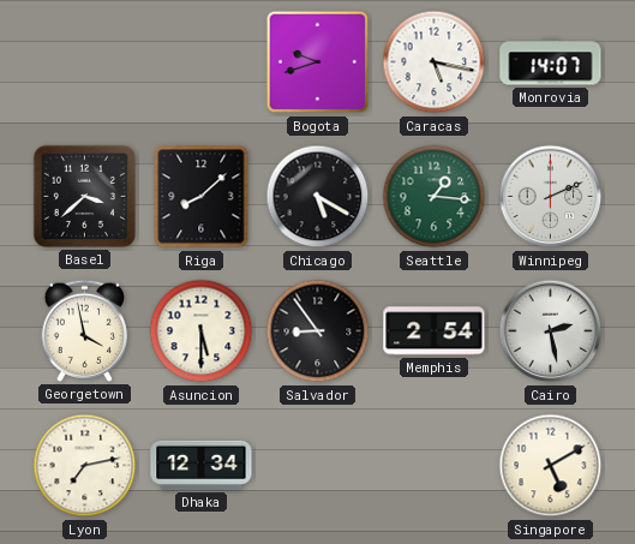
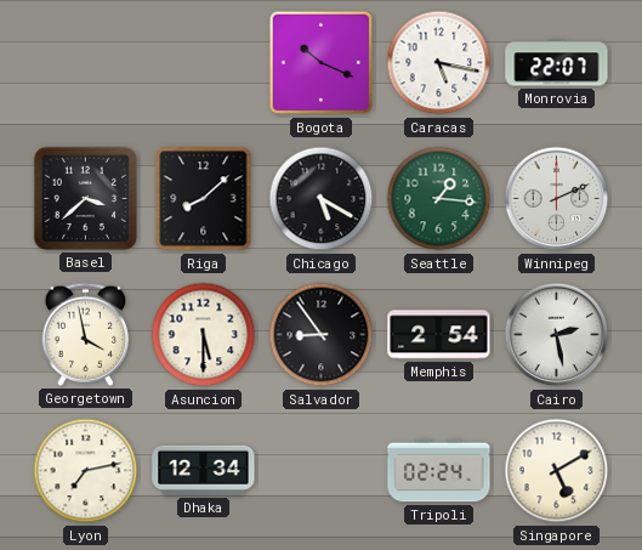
Bogota: 9:42 -> 10:19 (322, 63)
Monrovia: 14:07 -> 22:07 (557, 63)
Tripoli: none -> 02:24 (439, 471)
